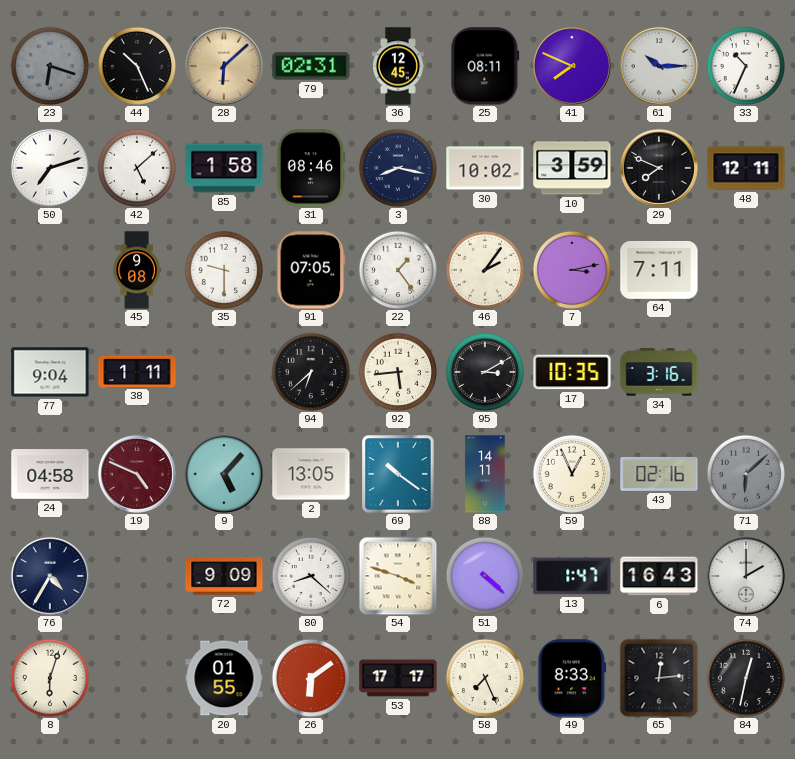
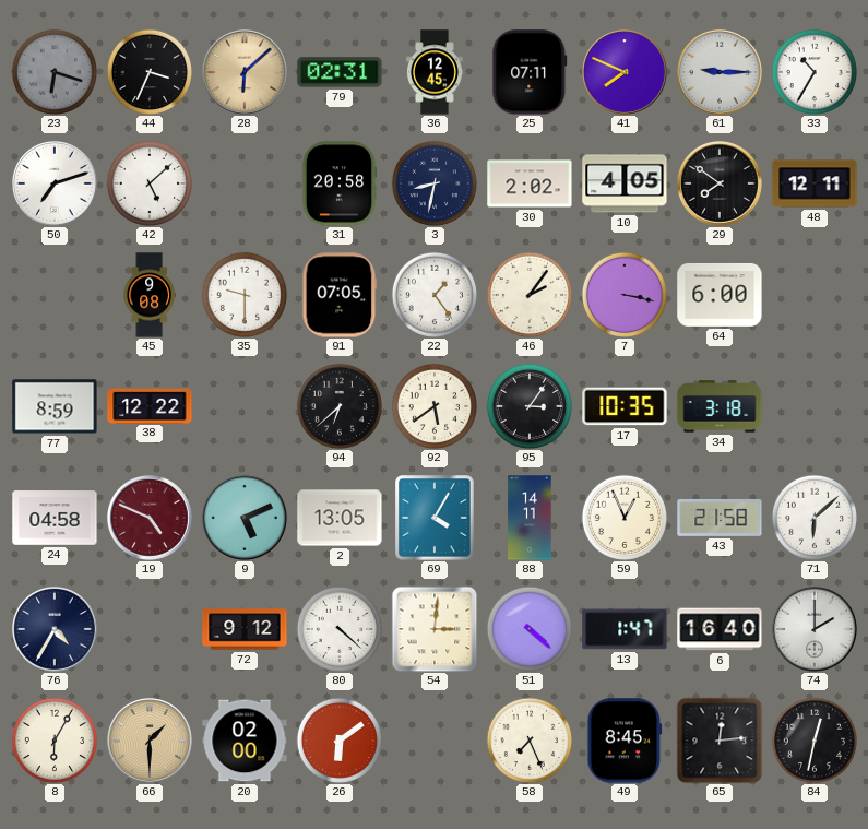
44: 10:26 -> 3:34 (148, 72)
25: 08:11 -> 07:11 (530, 72)
61: 10:15 -> 9:15 (720, 72)
33: 10:34 -> 10:35 (813, 72)
85: 1:58 -> none (224, 168)
31: 08:46 -> 20:58 (340, 183)
3: 8:17 -> 8:32 (433, 183)
30: 10:02 -> 2:02 (530, 183)
10: 3:59 -> 4:05 (625, 183)
29: 7:49 -> 7:51 (720, 183)
7: 3:13 -> 3:17 (623, 295)
64: 7:11 -> 6:00 (720, 295)
77: 9:04 -> 8:59 (55, 406)
38: 1:11 -> 12:22 (150, 405)
92: 5:44 -> 5:39 (433, 406)
95: 3:10 -> 3:06 (528, 406)
34: 3:16 -> 3:18 (720, 406)
9: 5:07 -> 5:11 (245, 518)
69: 10:21 -> 4:05 (435, 518)
43: 02:16 -> 21:58 (720, 518)
71 dial: grey -> white (813, 518)
72: 9:09 -> 9:12 (245, 629)
80: 8:22 -> 4:22 (338, 629)
54: 3:48 -> 3:01 (435, 629)
6: 16:43 -> 16:40 (720, 629)
8: 6:03 -> 6:05 (53, 741)
66: none -> 1:30 (150, 741)
20: 01:55 -> 02:00 (245, 741)
53: 17:17 -> none (398, 678)
49: 8:33 -> 8:45 (625, 741)
